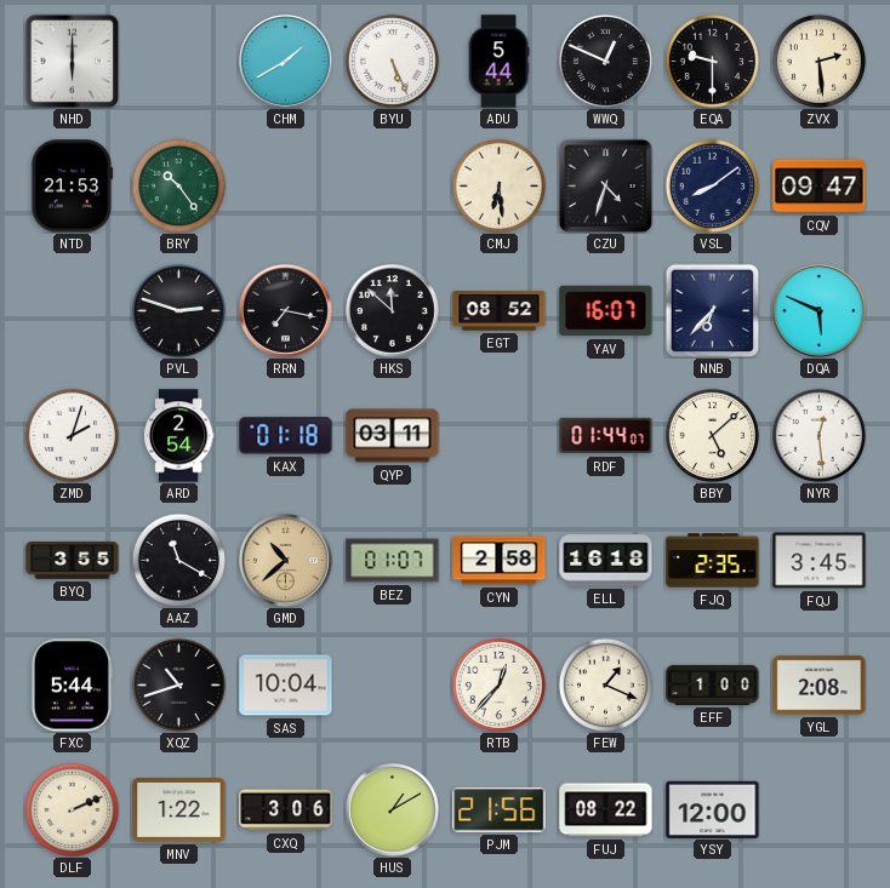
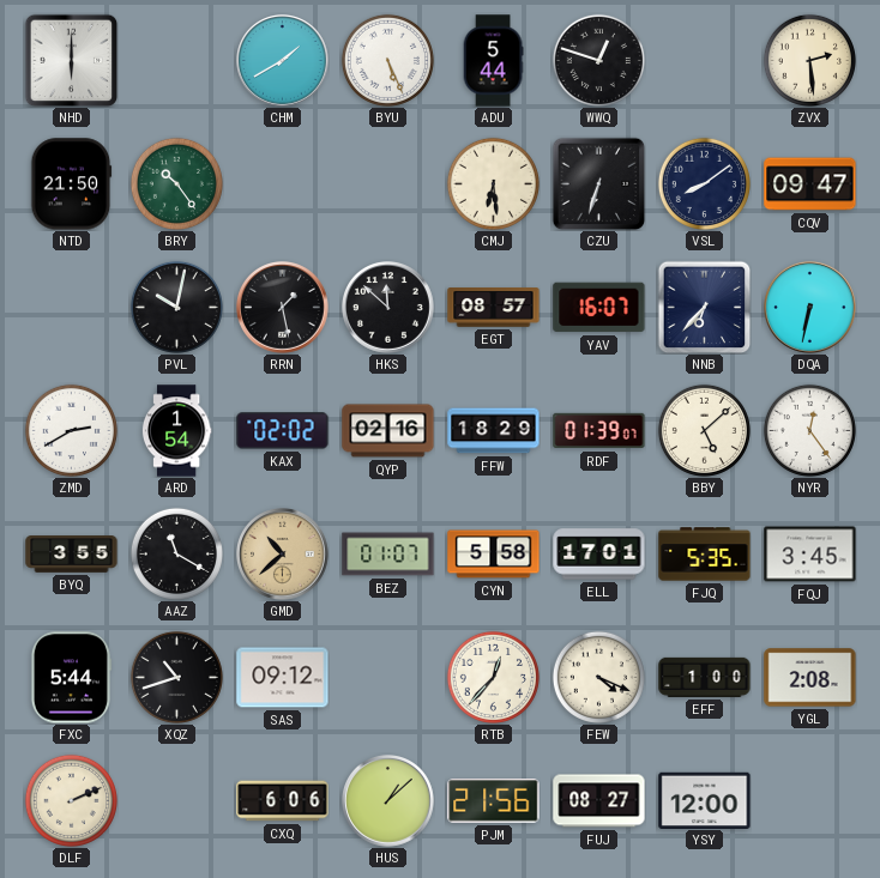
WWQ: 12:49 -> 12:48 (598, 60)
EQA: 9:30 -> none (712, 61)
NTD: 21:53 -> 21:50 (71, 184)
CZU: 4:33 -> 6:33 (598, 183)
PVL: 2:48 -> 10:02 (176, 307)
RRN: 7:17 -> 1:28 (283, 308)
EGT: 08:52 -> 08:57 (494, 308)
DQA: 5:49 -> 6:32 (810, 308)
ZMD: 2:03 -> 2:40 (71, 430)
ARD: 2:54 -> 1:54 (176, 431)
KAX: 01:18 -> 02:02 (283, 431)
QYP: 03:11 -> 02:16 (388, 431)
FFW: none -> 18:29 (494, 431)
RDF: 01:44 -> 01:39 (599, 431)
NYR: 12:29 -> 12:24 (809, 430)
CYN: 2:58 -> 5:58 (494, 555)
ELL: 16:18 -> 17:01 (599, 555)
FJQ: 2:35 -> 5:35 (705, 555)
SAS: 10:04 -> 09:12 (283, 678)
FEW: 1:19 -> 4:19 (598, 677)
MNV: 1:22 -> none (179, 810)
CXQ: 3:06 -> 6:06 (283, 801)
HUS: 1:10 -> 1:08 (388, 801)
FUJ: 08:22 -> 08:27 (599, 801)
